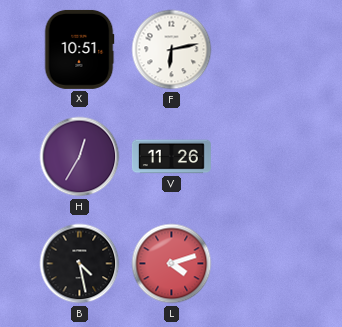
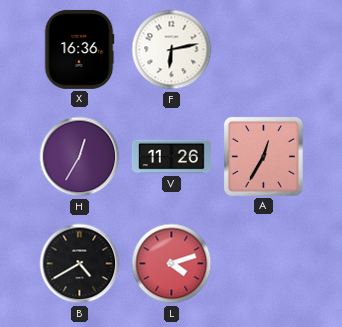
X: 10:51 -> 16:36 (79, 49)
A: none -> 12:35 (263, 156)
B: 4:28 -> 4:40 (80, 264)
